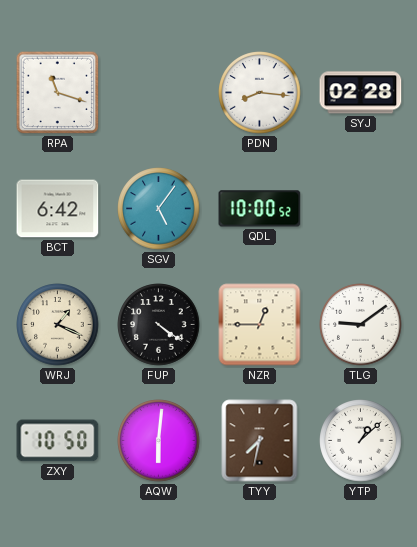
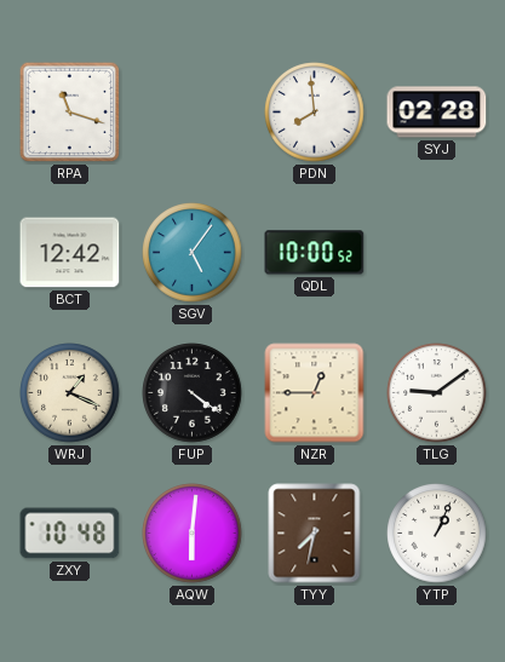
PDN: 8:16 -> 7:59 (315, 113)
BCT: 6:42 -> 12:42 (70, 253)
ZXY: 10:50 -> 10:48 (70, 534)
YTP: 1:08 -> 1:04 (437, 534)
